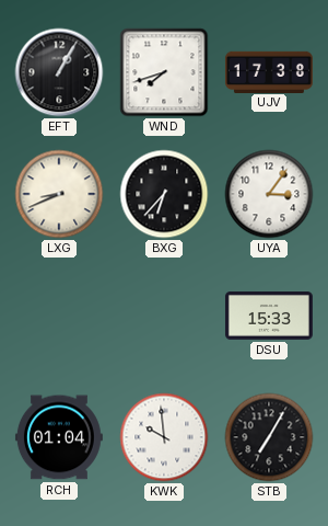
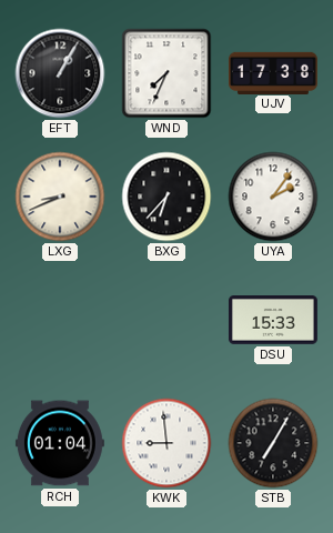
WND: 7:42 -> 7:34 (167, 73)
UYA: 3:06 -> 2:06 (273, 197)
KWK: 9:59 -> 8:59 (167, 443)
